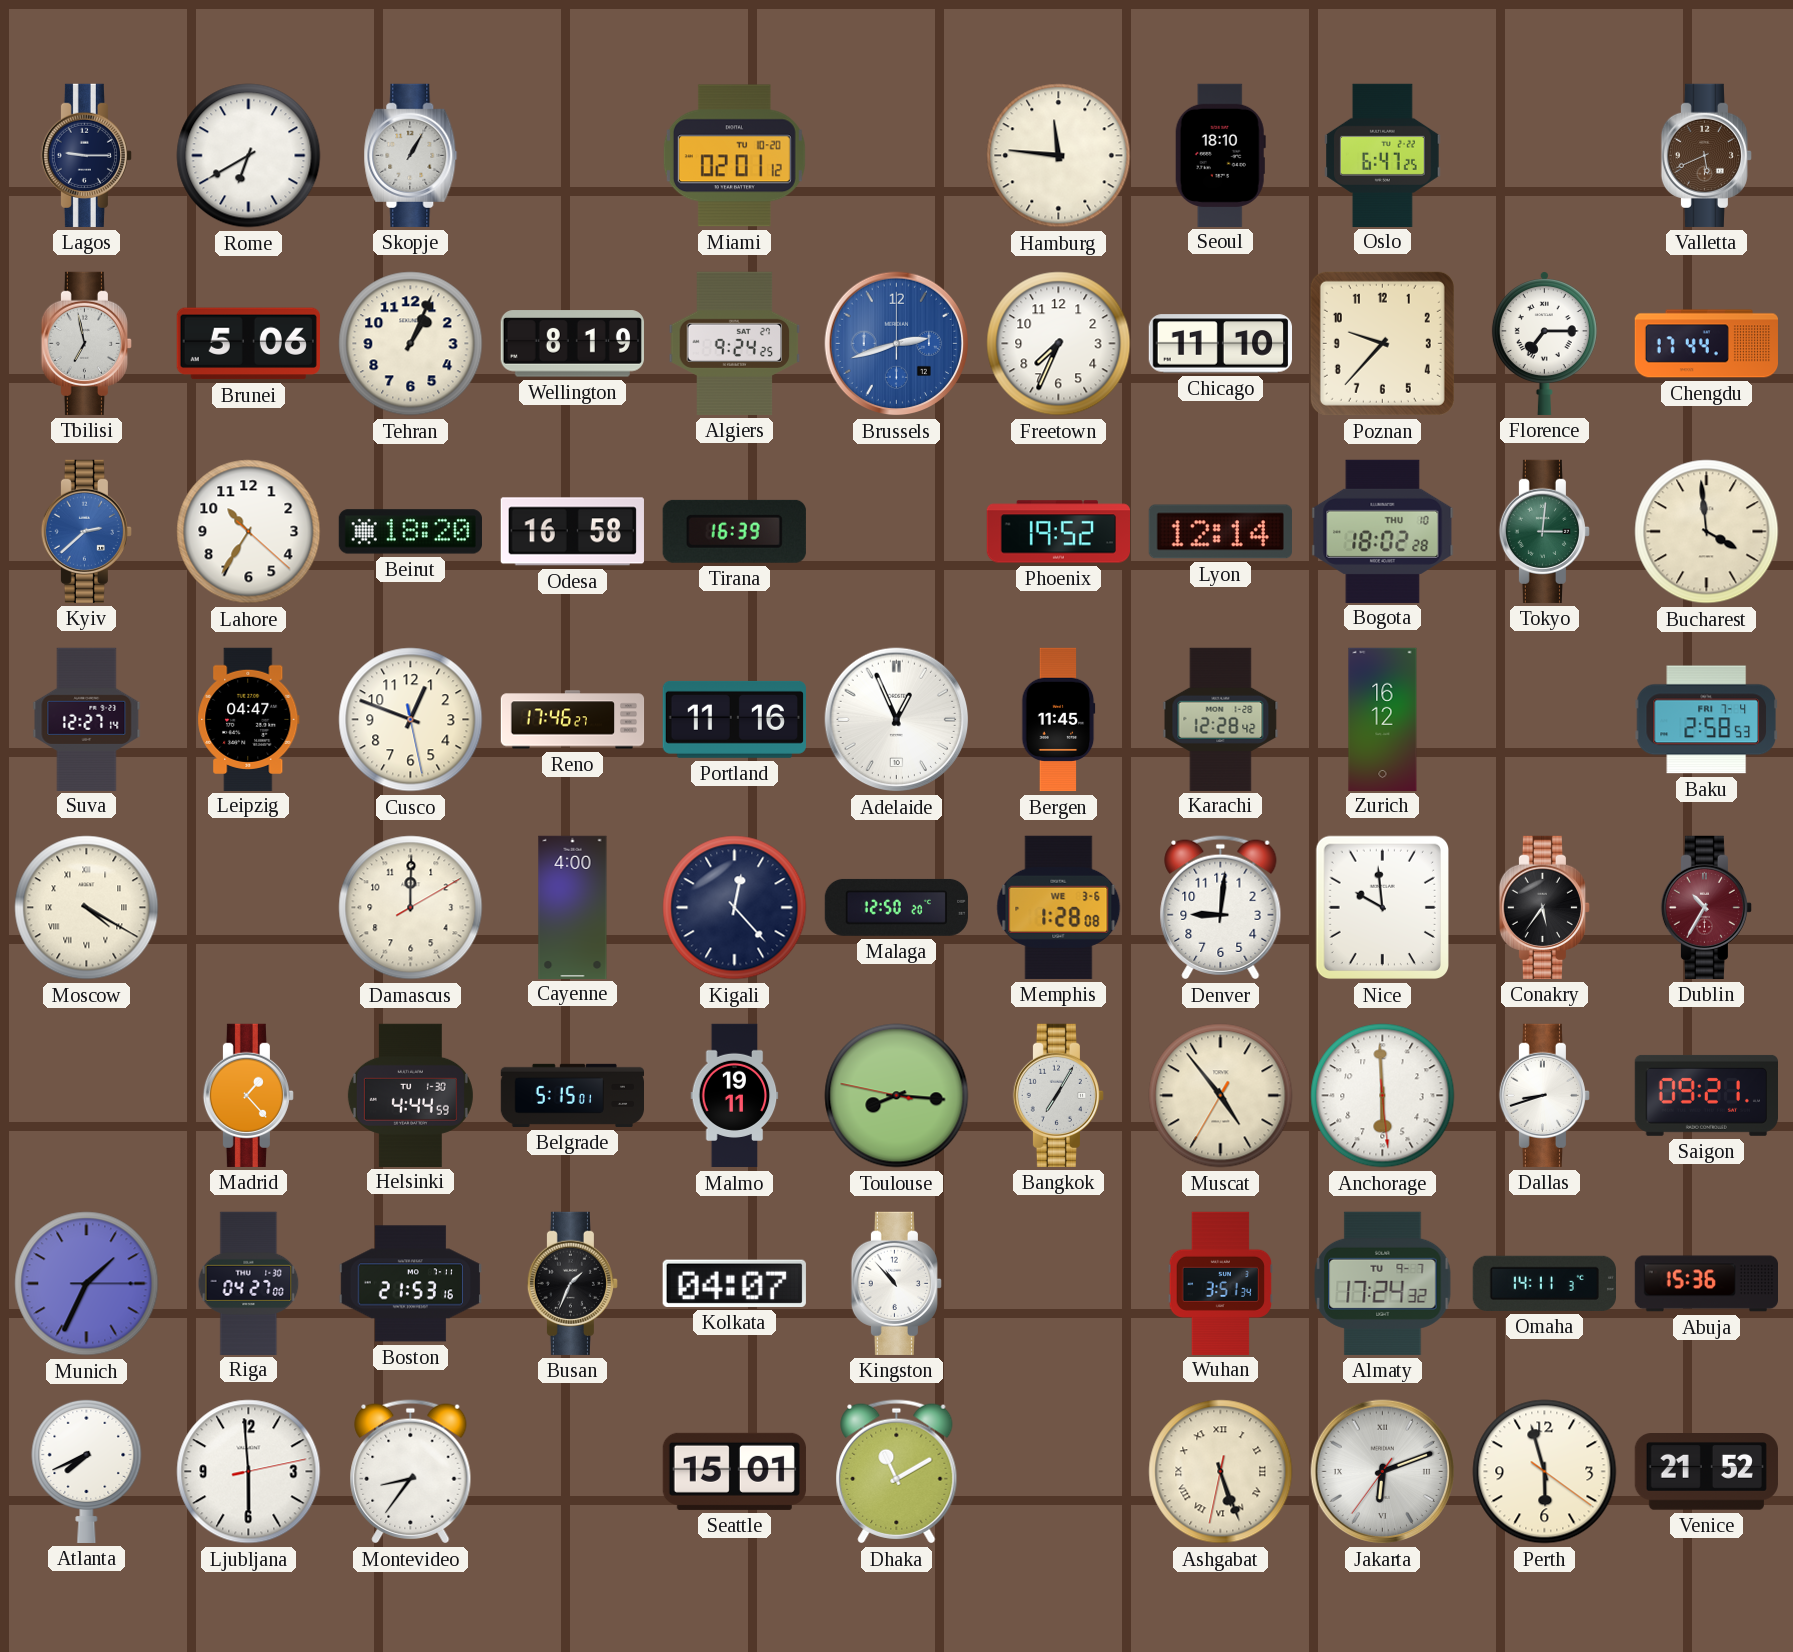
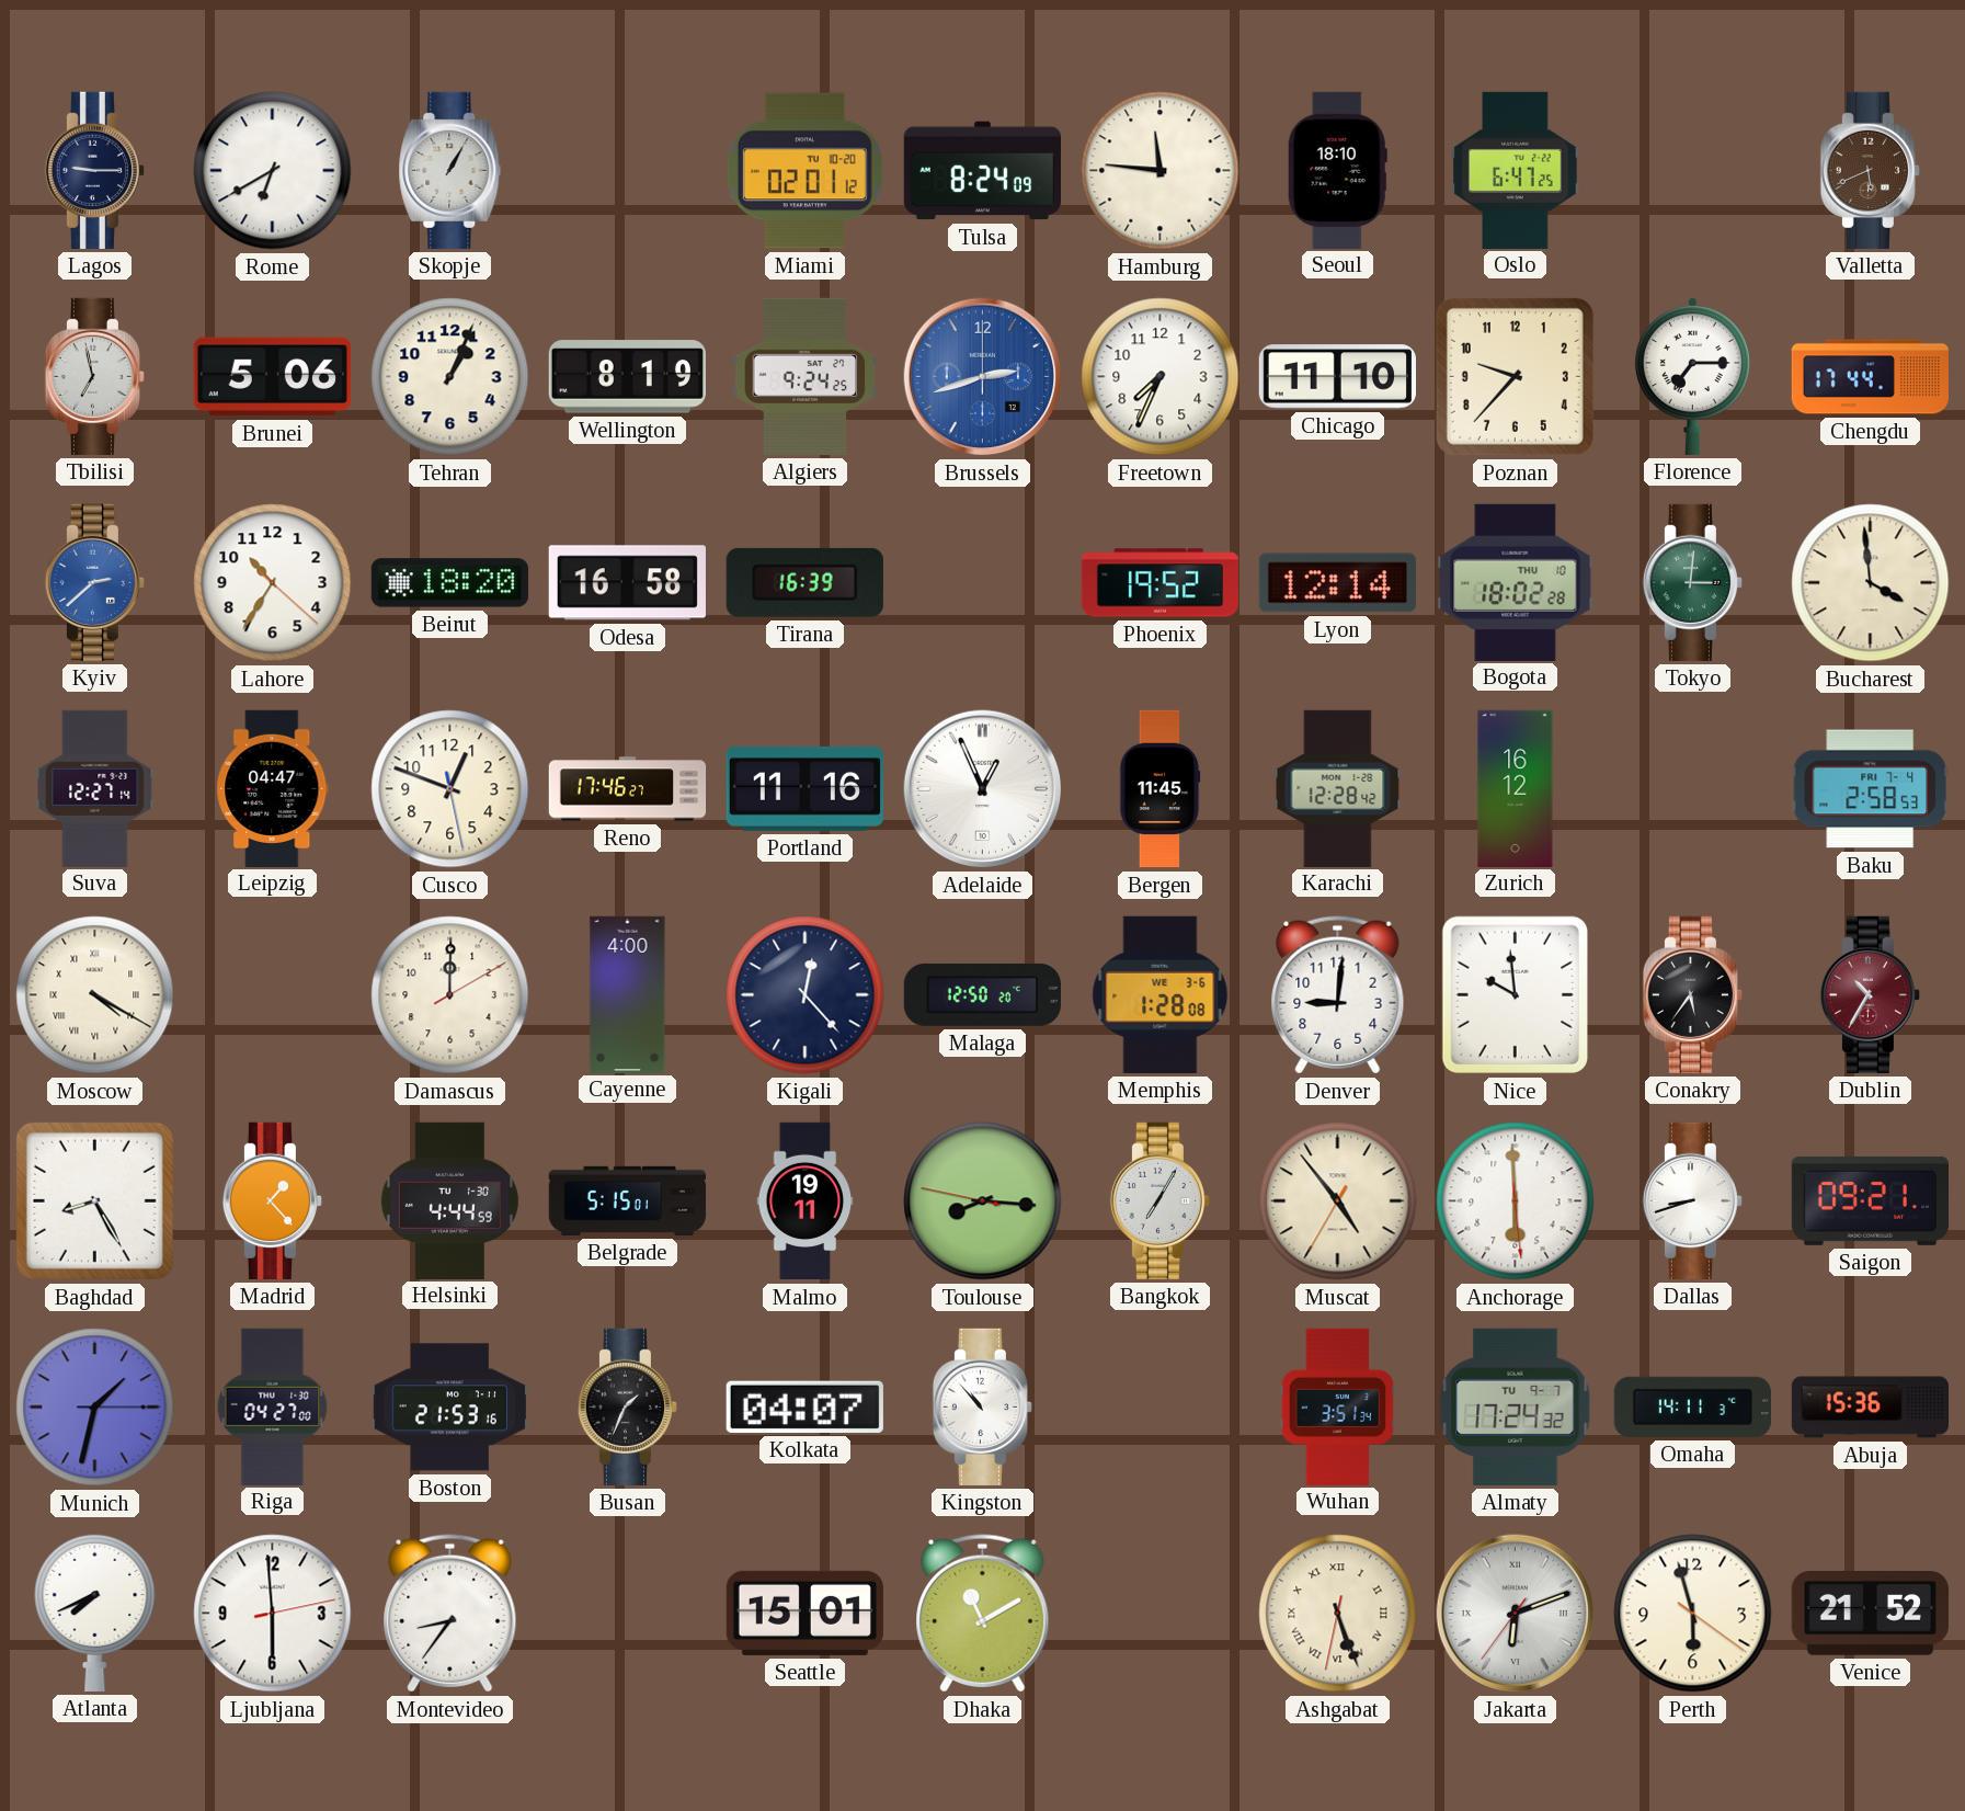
Tulsa: none -> 8:24 (982, 171)
Baghdad: none -> 8:25 (94, 1200)
Munich: 1:34 -> 1:32 (95, 1408)
